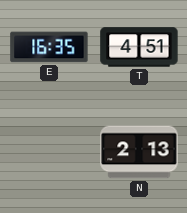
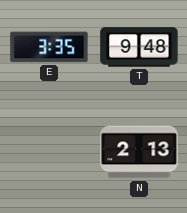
E: 16:35 -> 3:35 (49, 47)
T: 4:51 -> 9:48 (139, 47)
